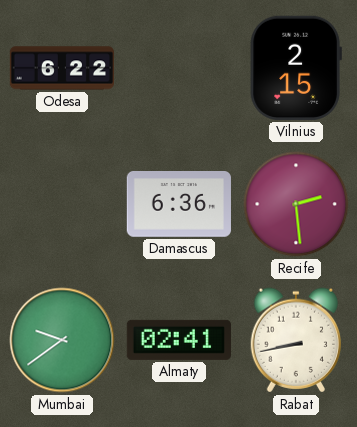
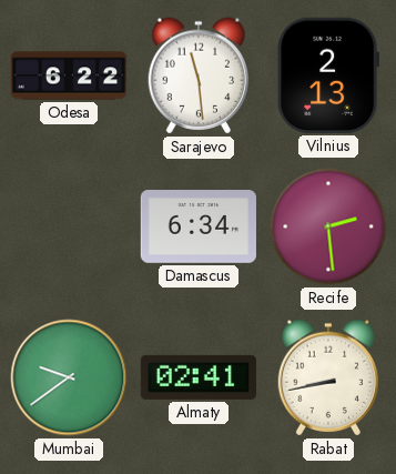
Sarajevo: none -> 11:29 (197, 75)
Vilnius: 2:15 -> 2:13 (328, 75)
Damascus: 6:36 -> 6:34 (199, 228)
